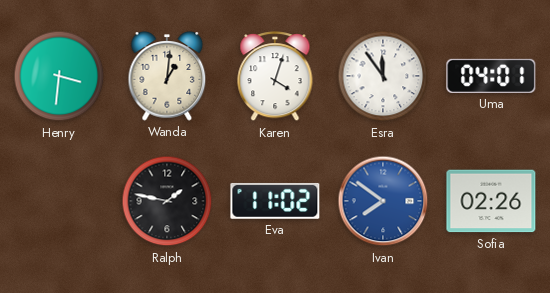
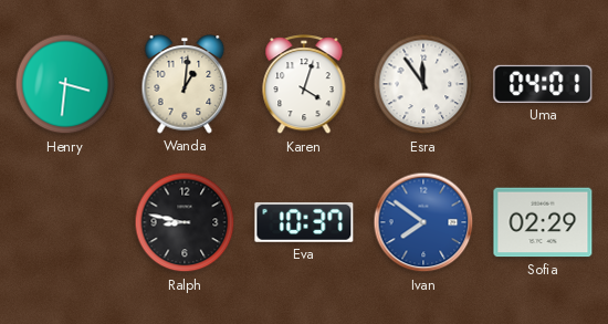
Ralph: 1:47 -> 8:47 (185, 222)
Eva: 11:02 -> 10:37 (304, 222)
Sofia: 02:26 -> 02:29 (543, 222)
